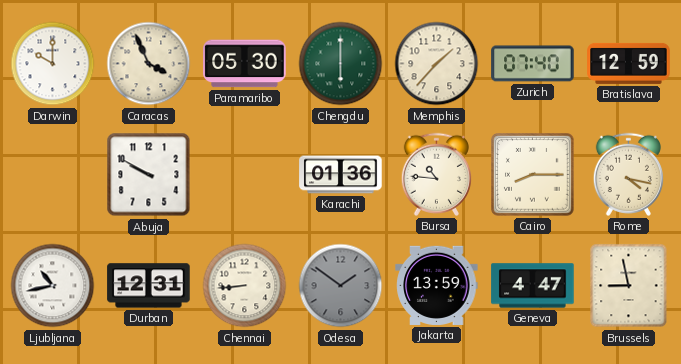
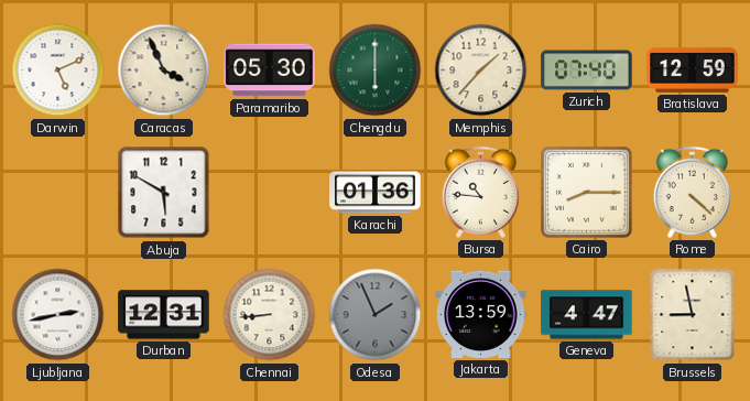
Darwin: 10:00 -> 5:11 (58, 71)
Abuja: 9:50 -> 5:50 (164, 193)
Rome: 4:17 -> 4:22 (692, 192)
Ljubljana: 10:43 -> 2:43 (58, 315)
Odesa: 1:51 -> 1:56 (376, 315)
